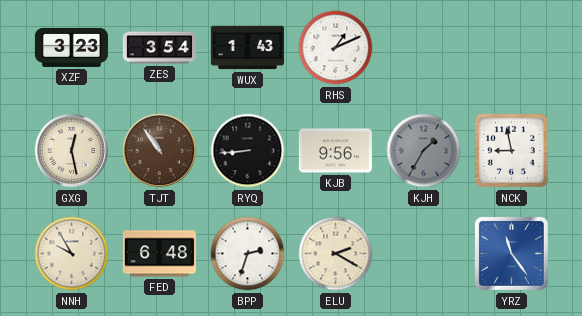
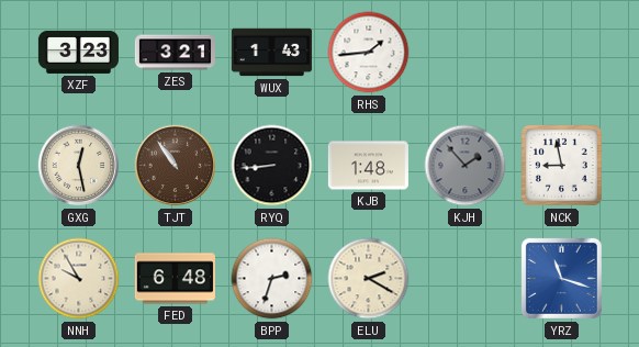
ZES: 3:54 -> 3:21 (175, 53)
RHS: 1:11 -> 1:44 (369, 53)
KJB: 9:56 -> 1:48 (368, 166)
KJH: 1:35 -> 1:53 (466, 166)
YRZ: 11:24 -> 11:18 (561, 278)
